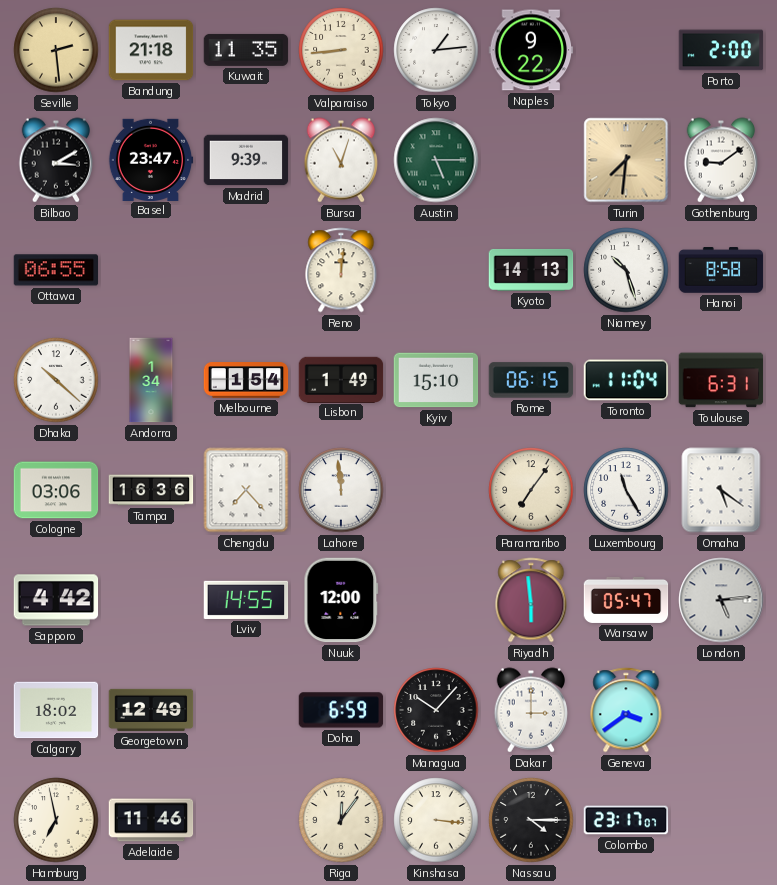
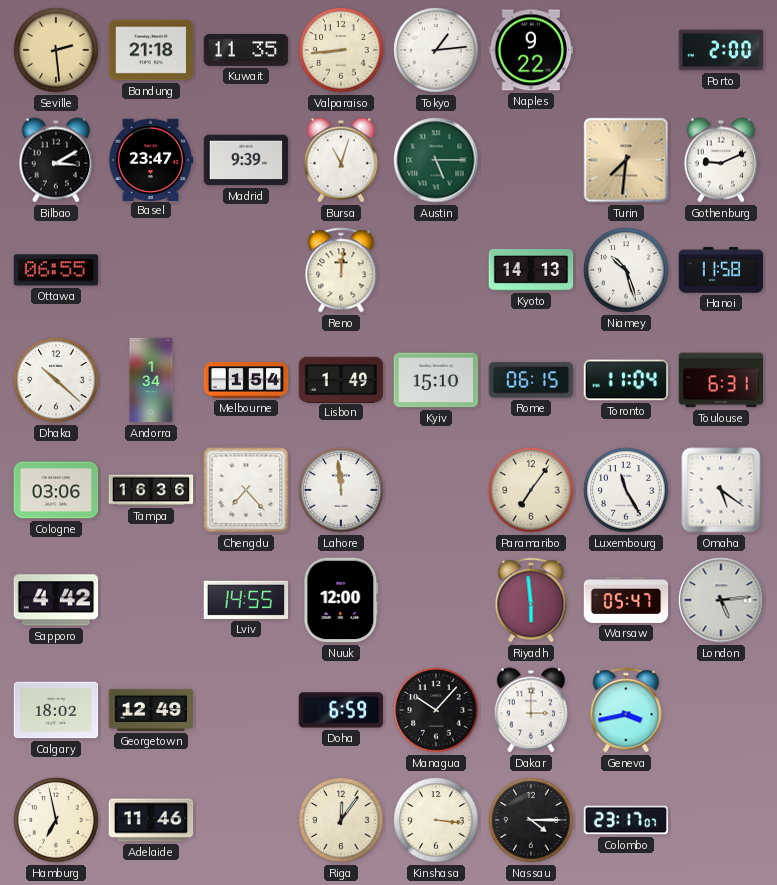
Gothenburg: 9:09 -> 9:11 (721, 160)
Hanoi: 8:58 -> 11:58 (721, 270)
Geneva: 3:39 -> 3:43 (626, 710)
